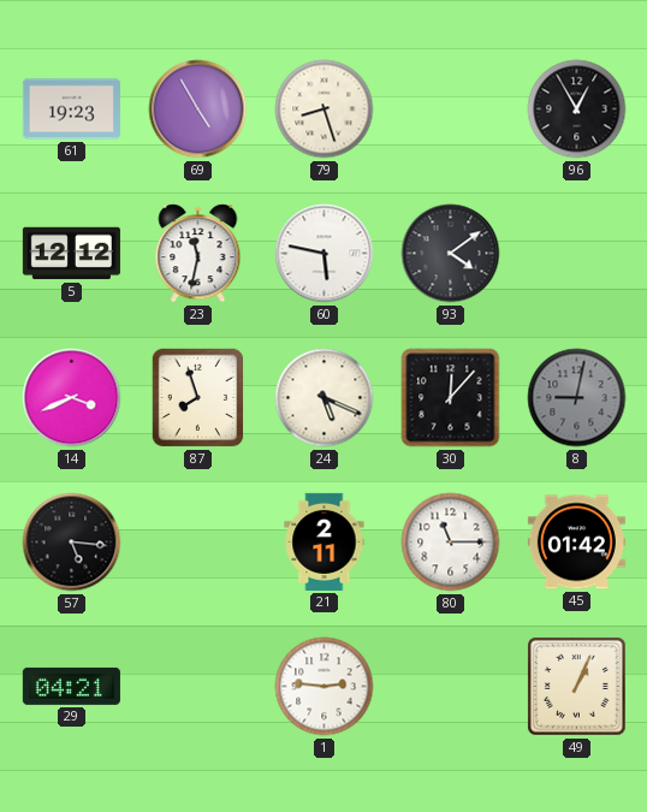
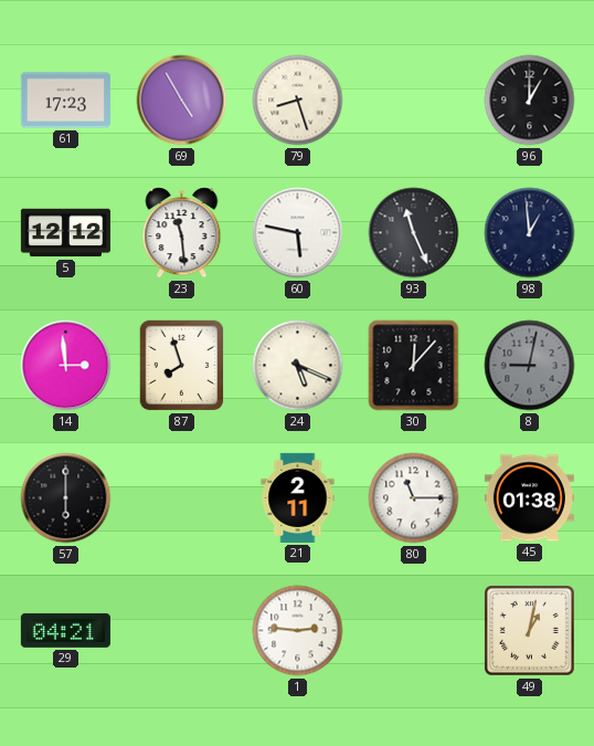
61: 19:23 -> 17:23 (65, 101)
96: 12:55 -> 1:00 (530, 101)
23: 11:32 -> 11:29 (182, 233)
93: 4:09 -> 11:26 (414, 233)
98: none -> 12:59 (530, 233)
14: 3:41 -> 2:59 (66, 366)
57: 5:16 -> 6:00 (66, 498)
45: 01:42 -> 01:38 (529, 498)
49: 1:04 -> 1:02 (530, 631)
